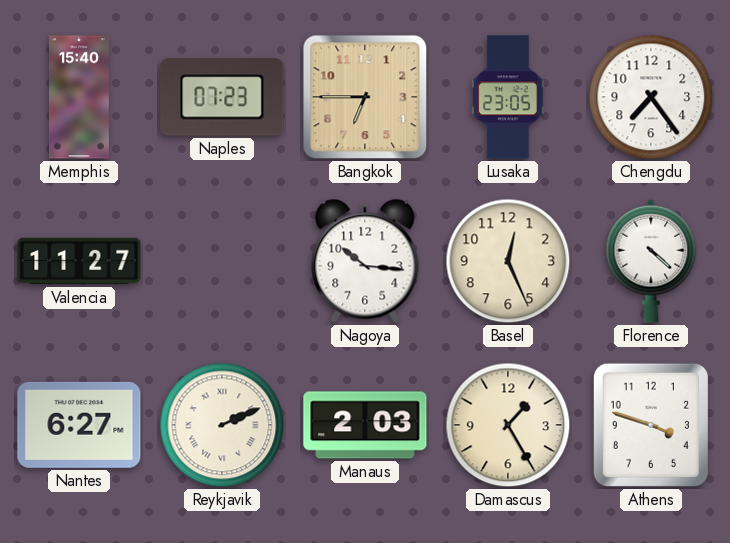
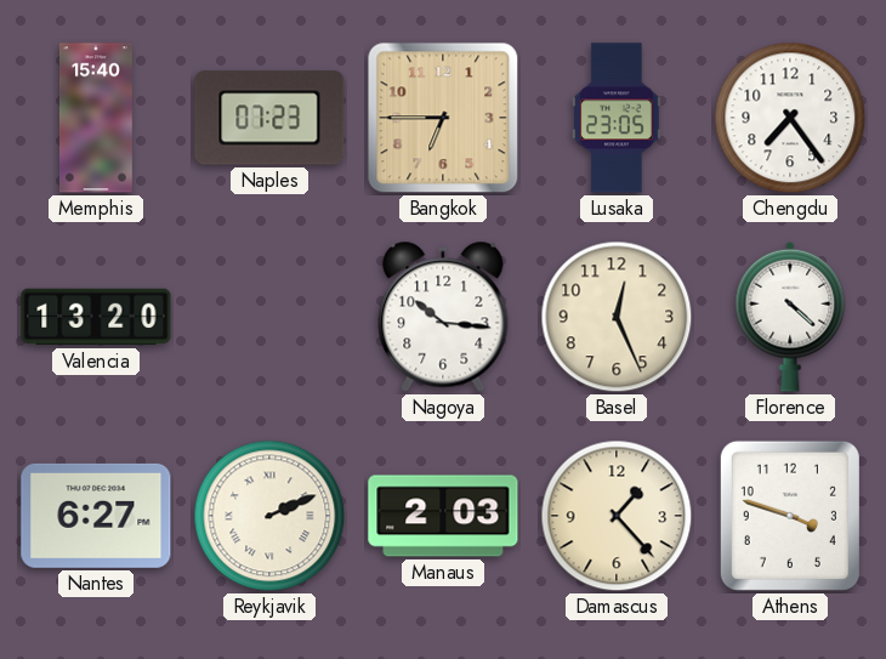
Valencia: 11:27 -> 13:20 (96, 317)
Damascus: 1:25 -> 1:23 (617, 516)
